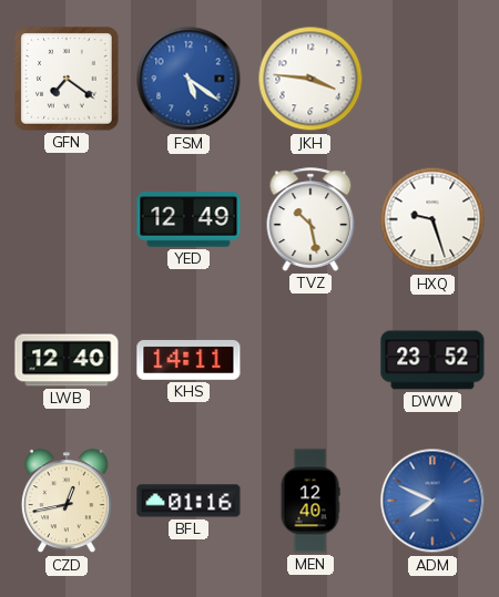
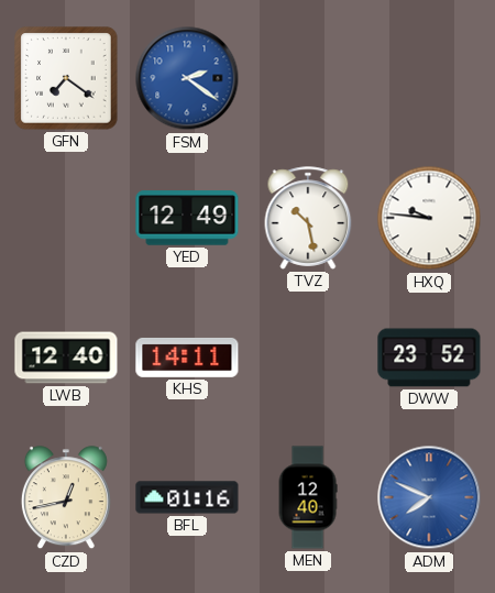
FSM: 5:21 -> 2:21 (187, 78)
JKH: 3:46 -> none (310, 79)
HXQ: 9:27 -> 9:46 (429, 218)
